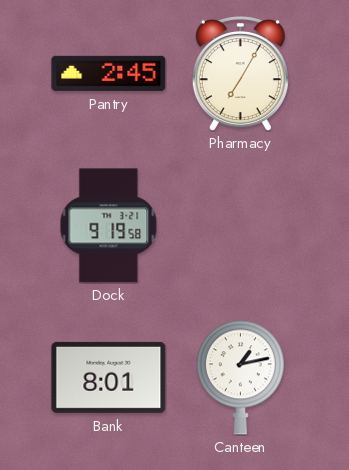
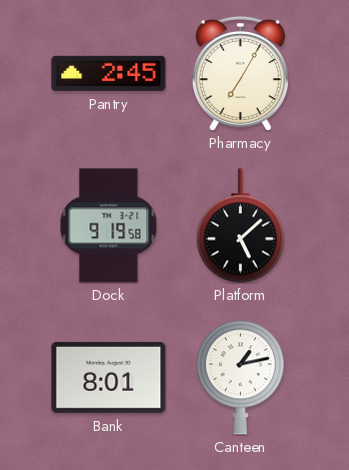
Platform: none -> 5:08 (240, 226)
